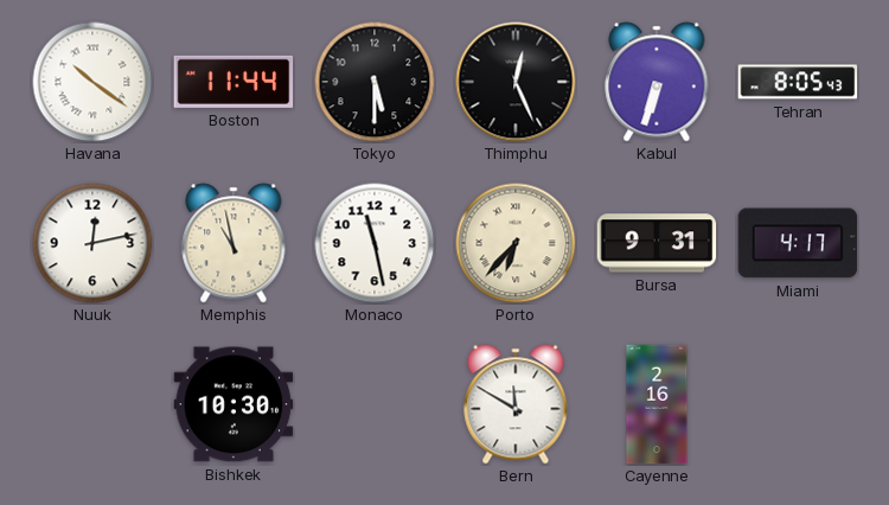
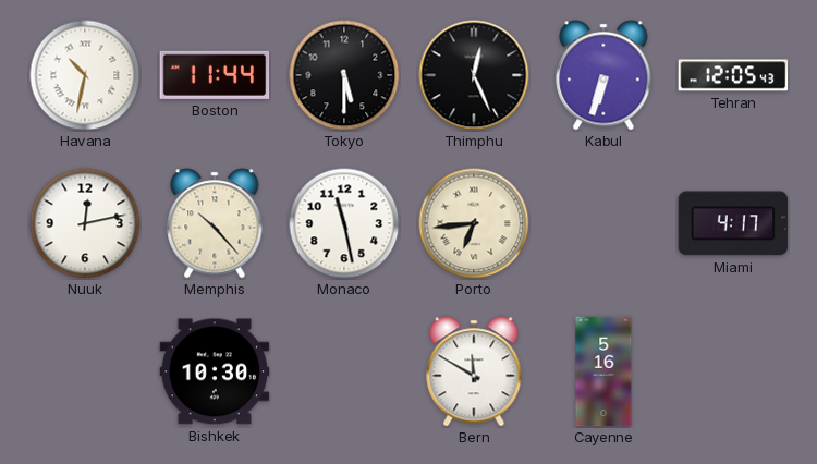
Havana: 10:21 -> 10:32 (85, 75)
Tehran: 8:05 -> 12:05 (733, 75)
Memphis: 10:58 -> 10:23 (215, 223)
Porto: 6:37 -> 6:44 (474, 223)
Bursa: 9:31 -> none (657, 243)
Cayenne: 2:16 -> 5:16 (603, 371)
